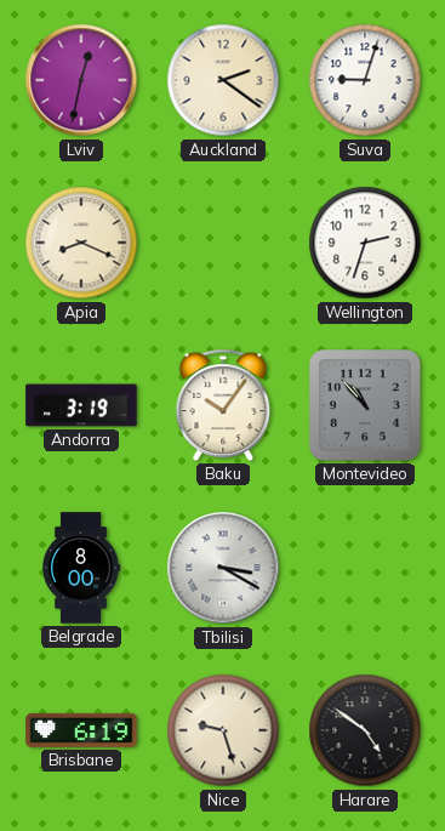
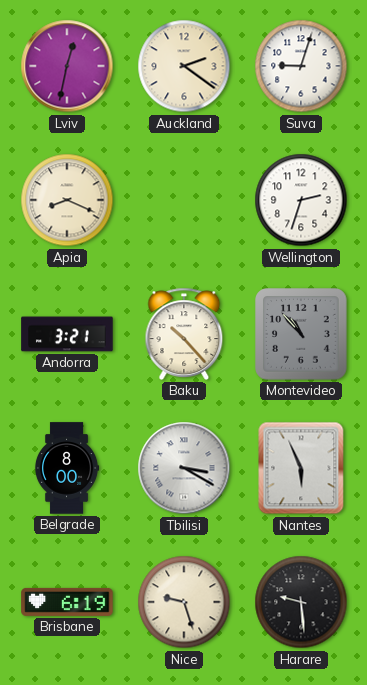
Andorra: 3:19 -> 3:21 (67, 334)
Baku: 10:06 -> 10:23 (184, 334)
Nantes: none -> 5:56 (301, 468)
Harare: 4:51 -> 9:29 (301, 602)
